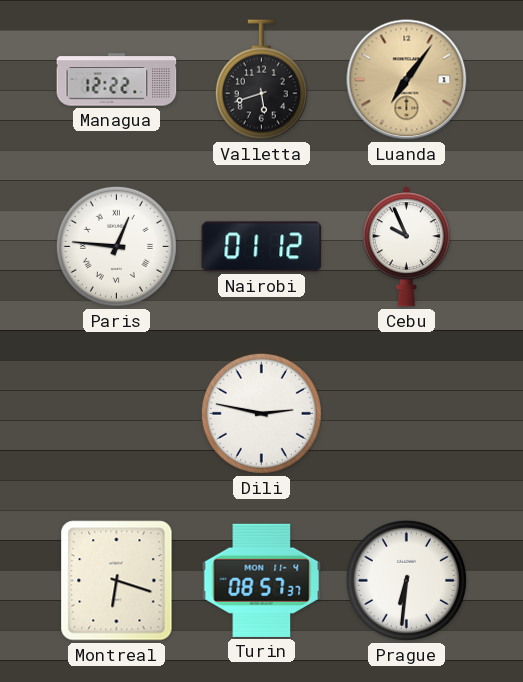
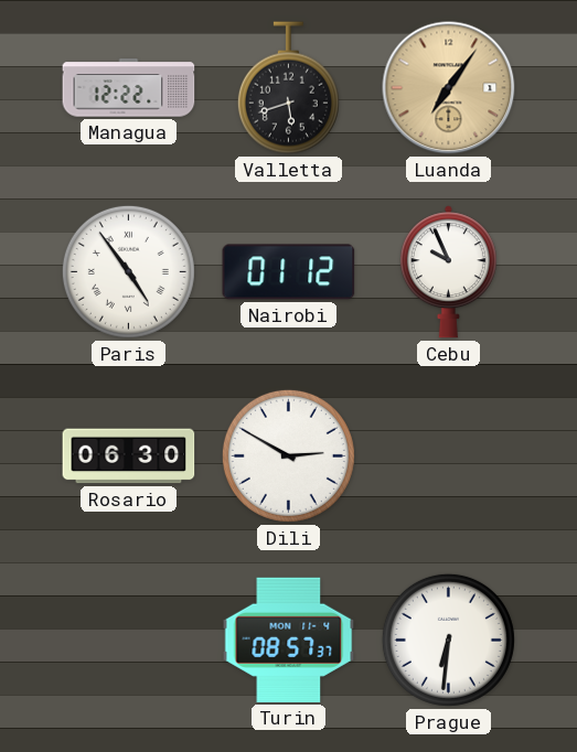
Paris: 12:46 -> 4:54 (128, 271)
Rosario: none -> 06:30 (129, 456)
Dili: 2:47 -> 2:50 (288, 455)
Montreal: 6:18 -> none (117, 581)
